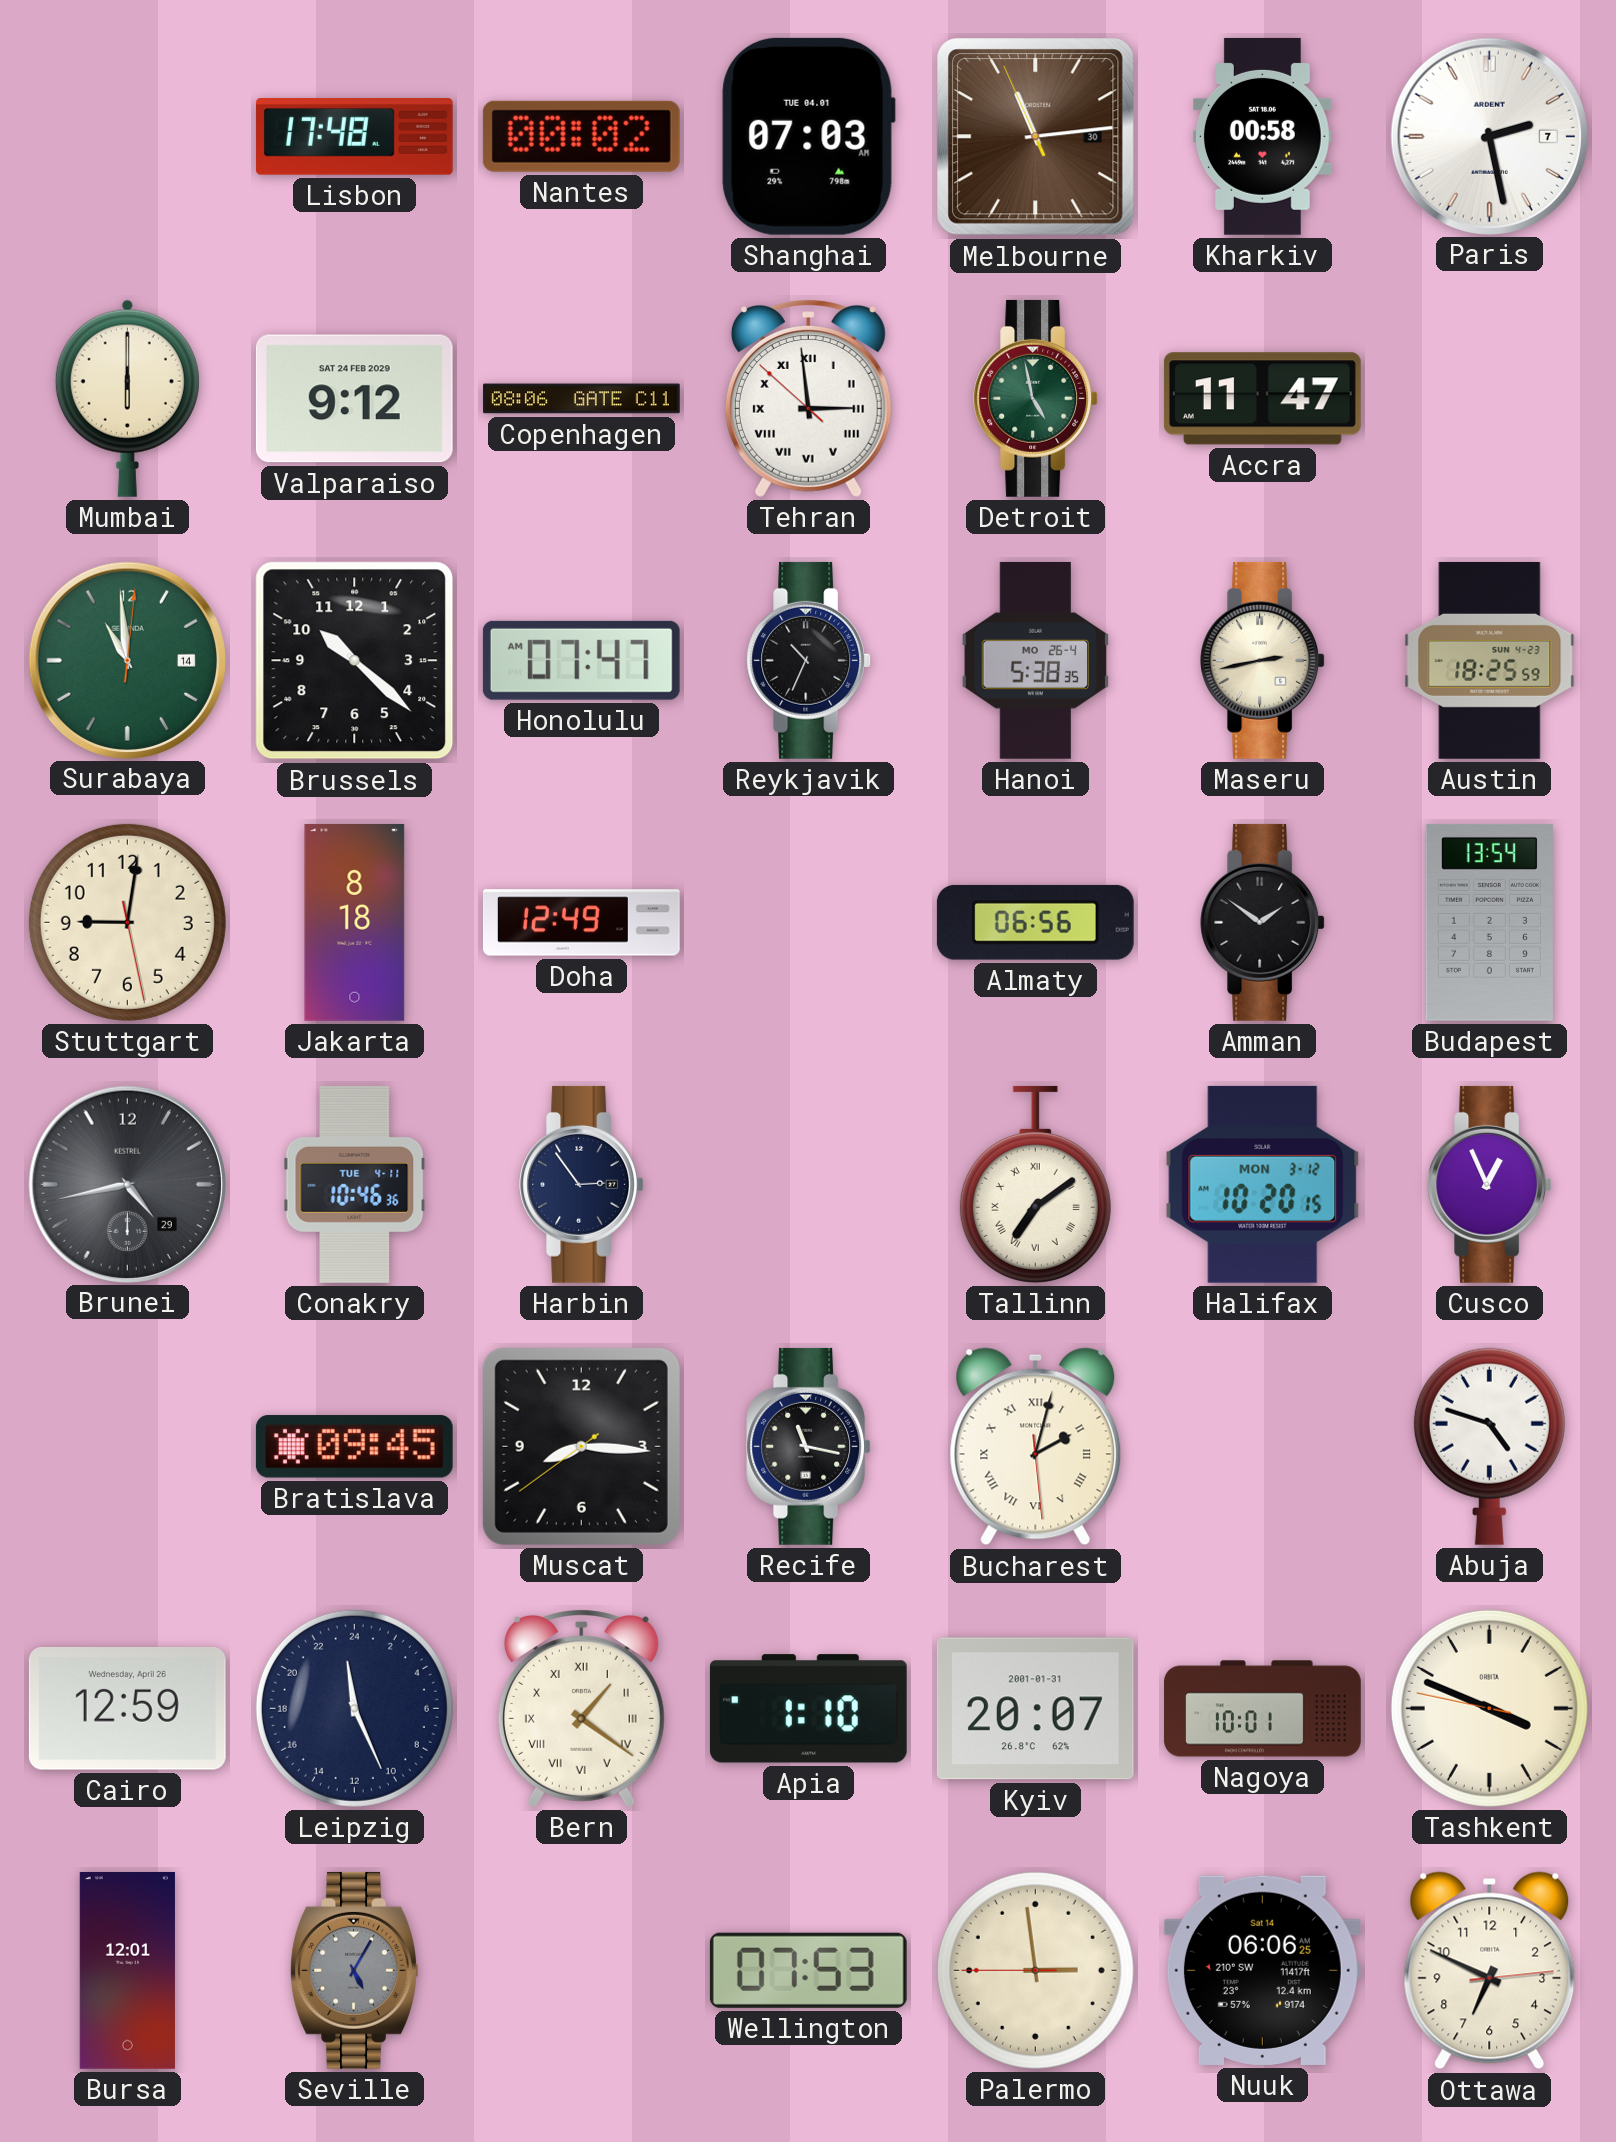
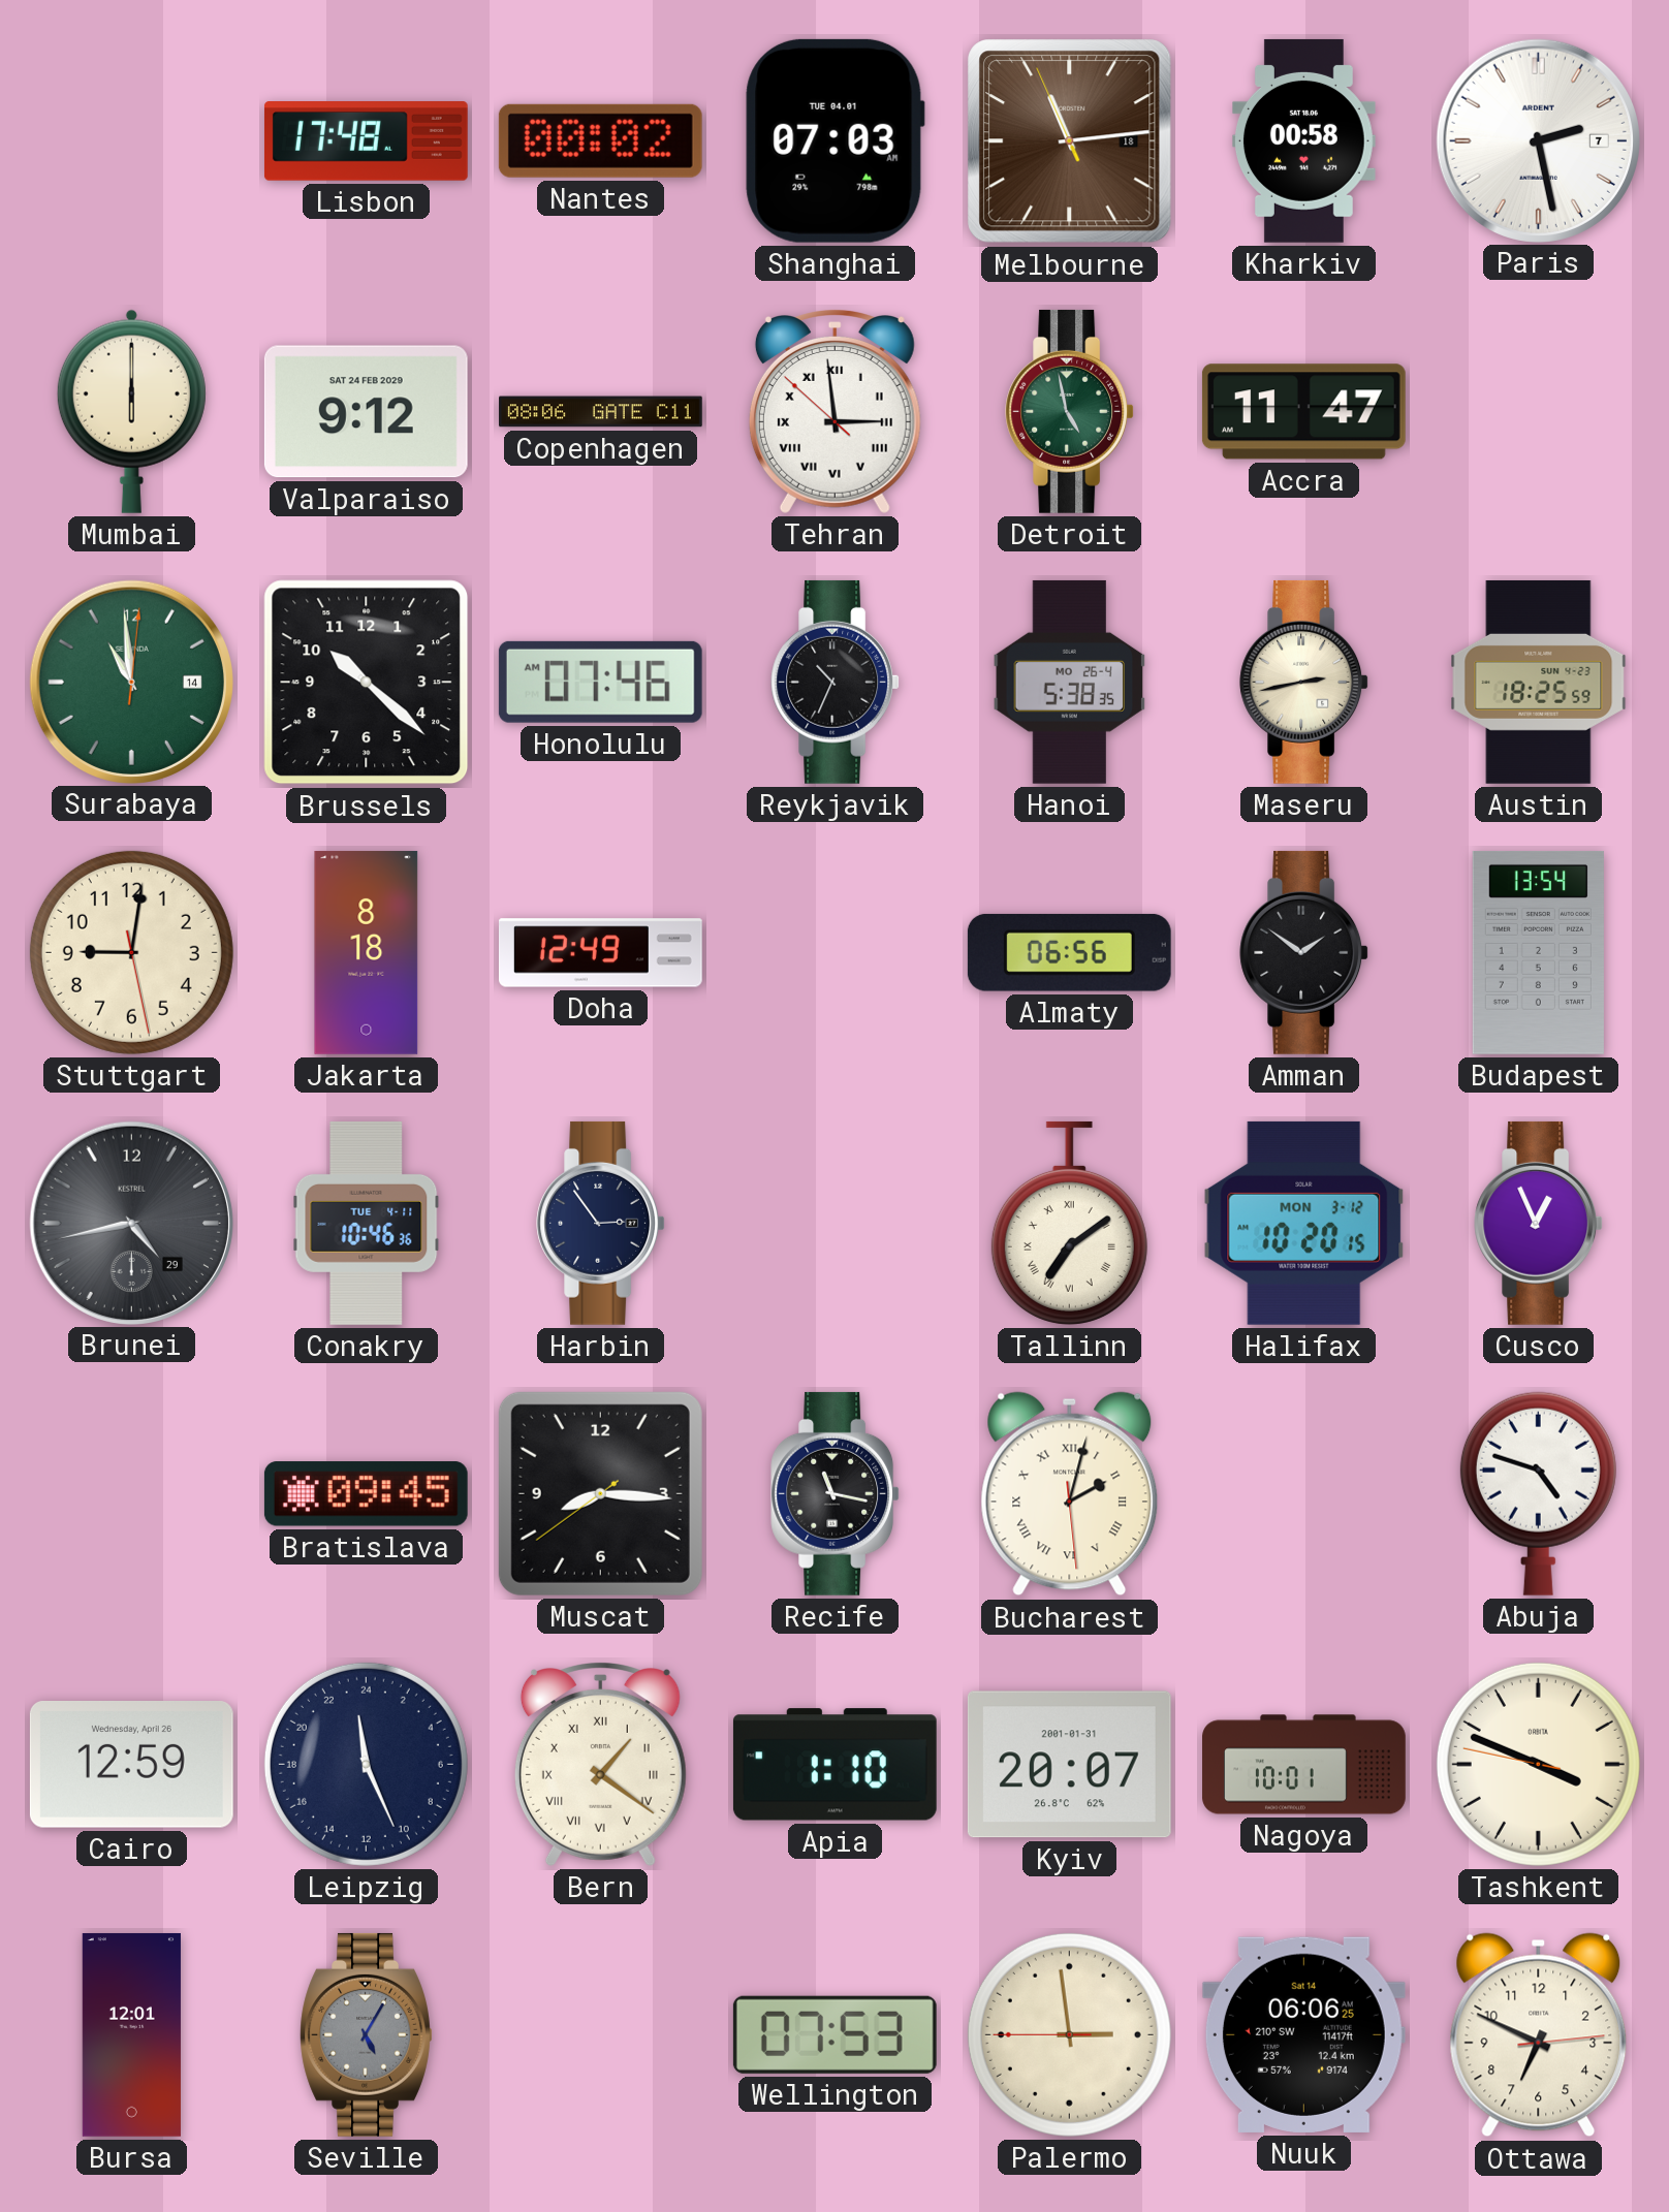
Melbourne date: 30 -> 18 (1070, 141)
Honolulu: 07:47 -> 07:46 (600, 682)
